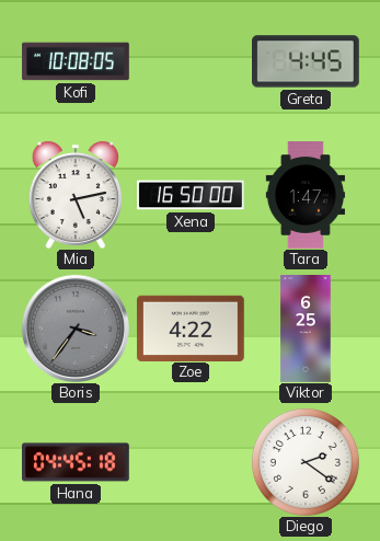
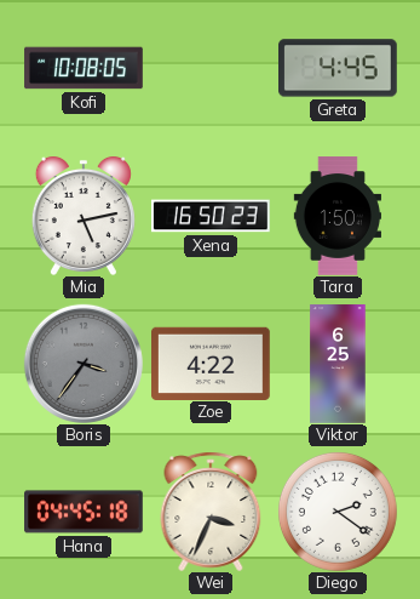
Xena: 16:50:00 -> 16:50:23 (212, 216)
Tara: 1:47 -> 1:50 (336, 216)
Wei: none -> 3:34 (211, 512)
